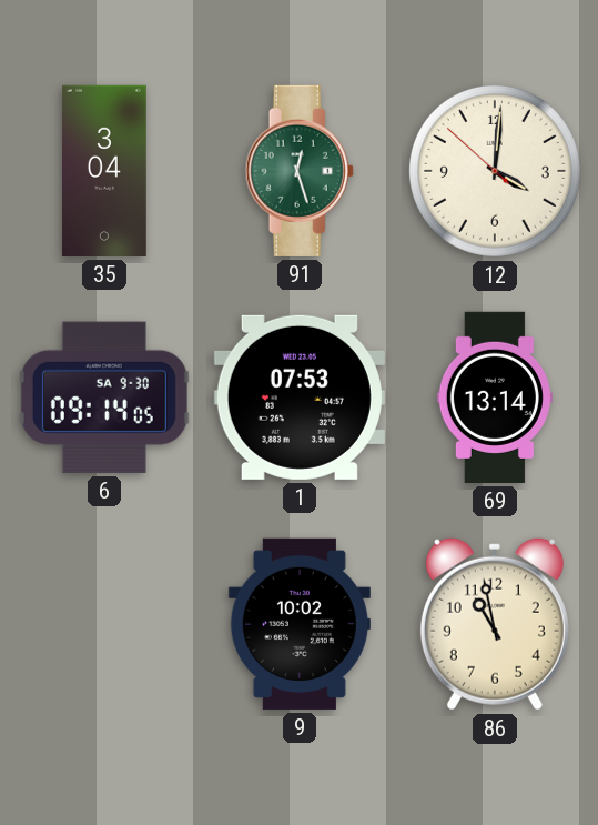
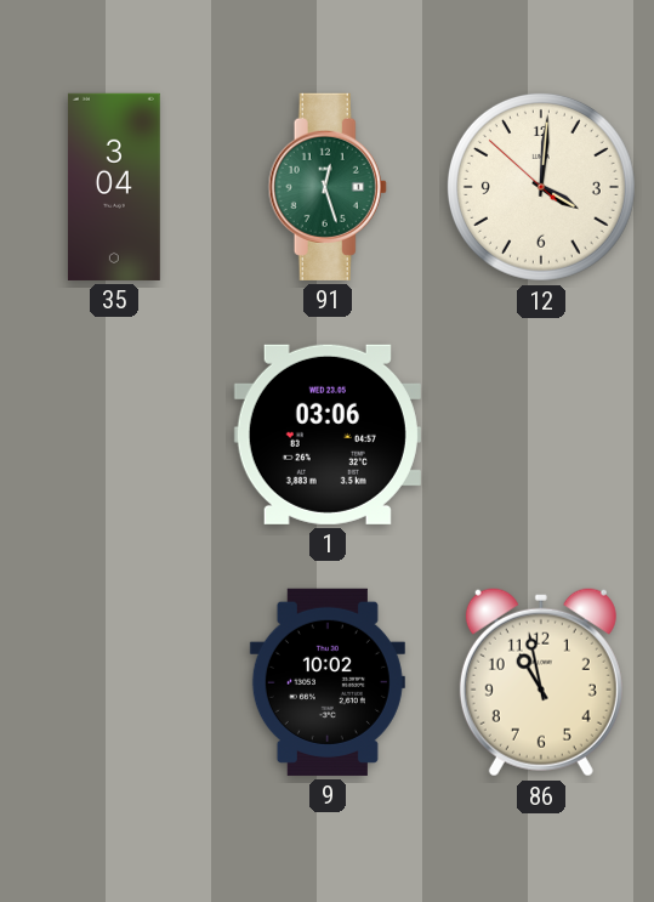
6: 09:14 -> none (104, 398)
1: 07:53 -> 03:06 (328, 435)
69: 13:14 -> none (495, 398)
